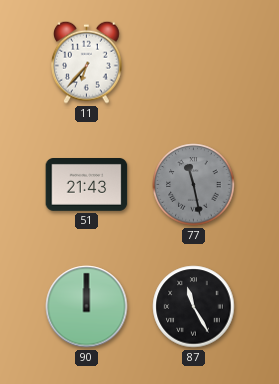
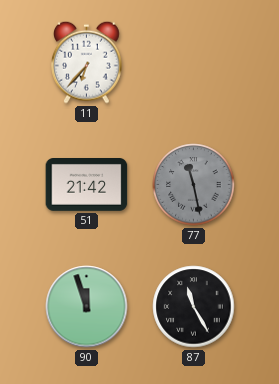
51: 21:43 -> 21:42 (87, 185)
90: 12:00 -> 11:57 (87, 307)
